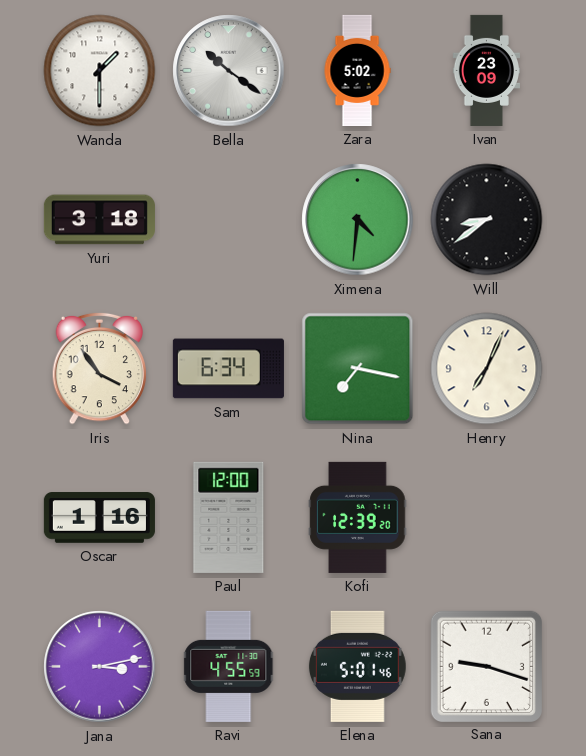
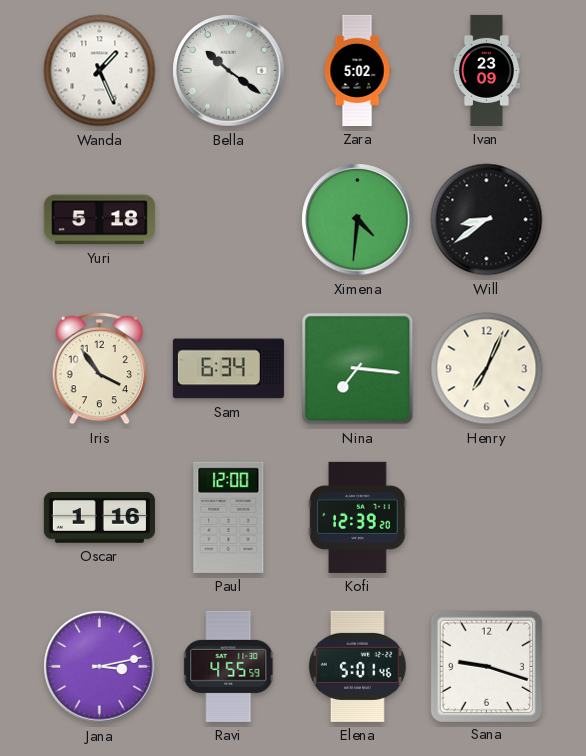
Wanda: 1:30 -> 1:26 (100, 71)
Yuri: 3:18 -> 5:18 (99, 220)
Nina: 7:17 -> 7:16 (358, 369)
